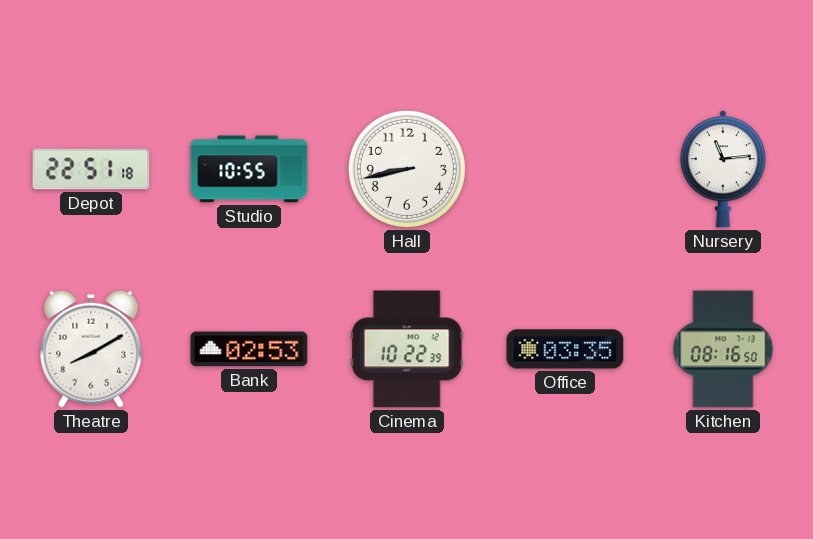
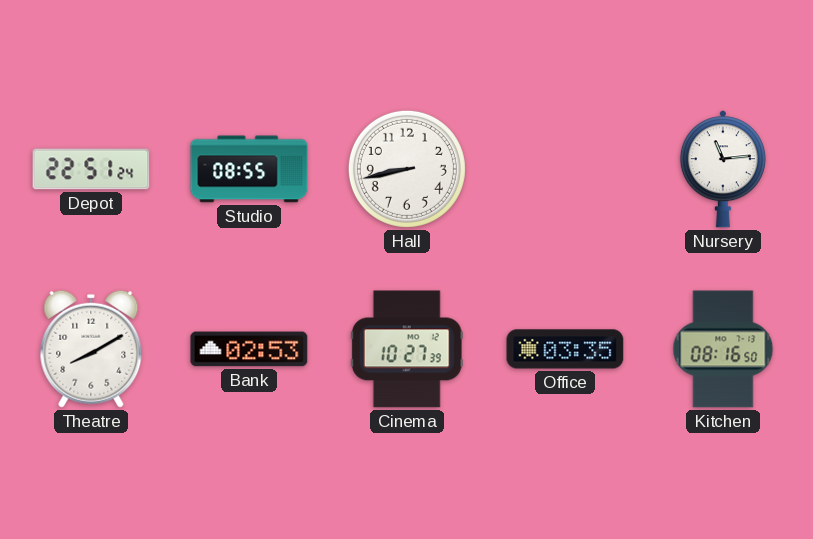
Depot: 22:51:18 -> 22:51:24 (91, 169)
Studio: 10:55 -> 08:55 (249, 169)
Cinema: 10:22 -> 10:27 (407, 349)
